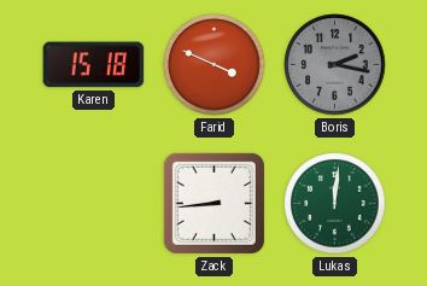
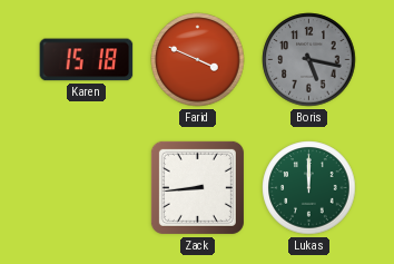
Boris: 2:17 -> 5:17 (309, 60)
Lukas: 12:01 -> 12:00 (309, 188)
